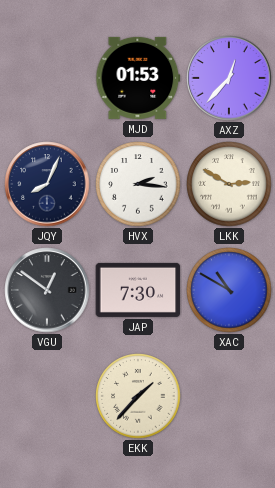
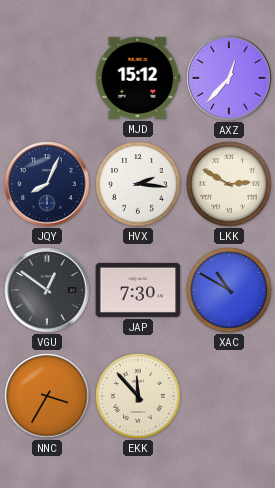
MJD: 01:53 -> 15:12 (138, 78)
NNC: none -> 3:35 (47, 396)
EKK: 1:37 -> 11:53 (138, 396)
